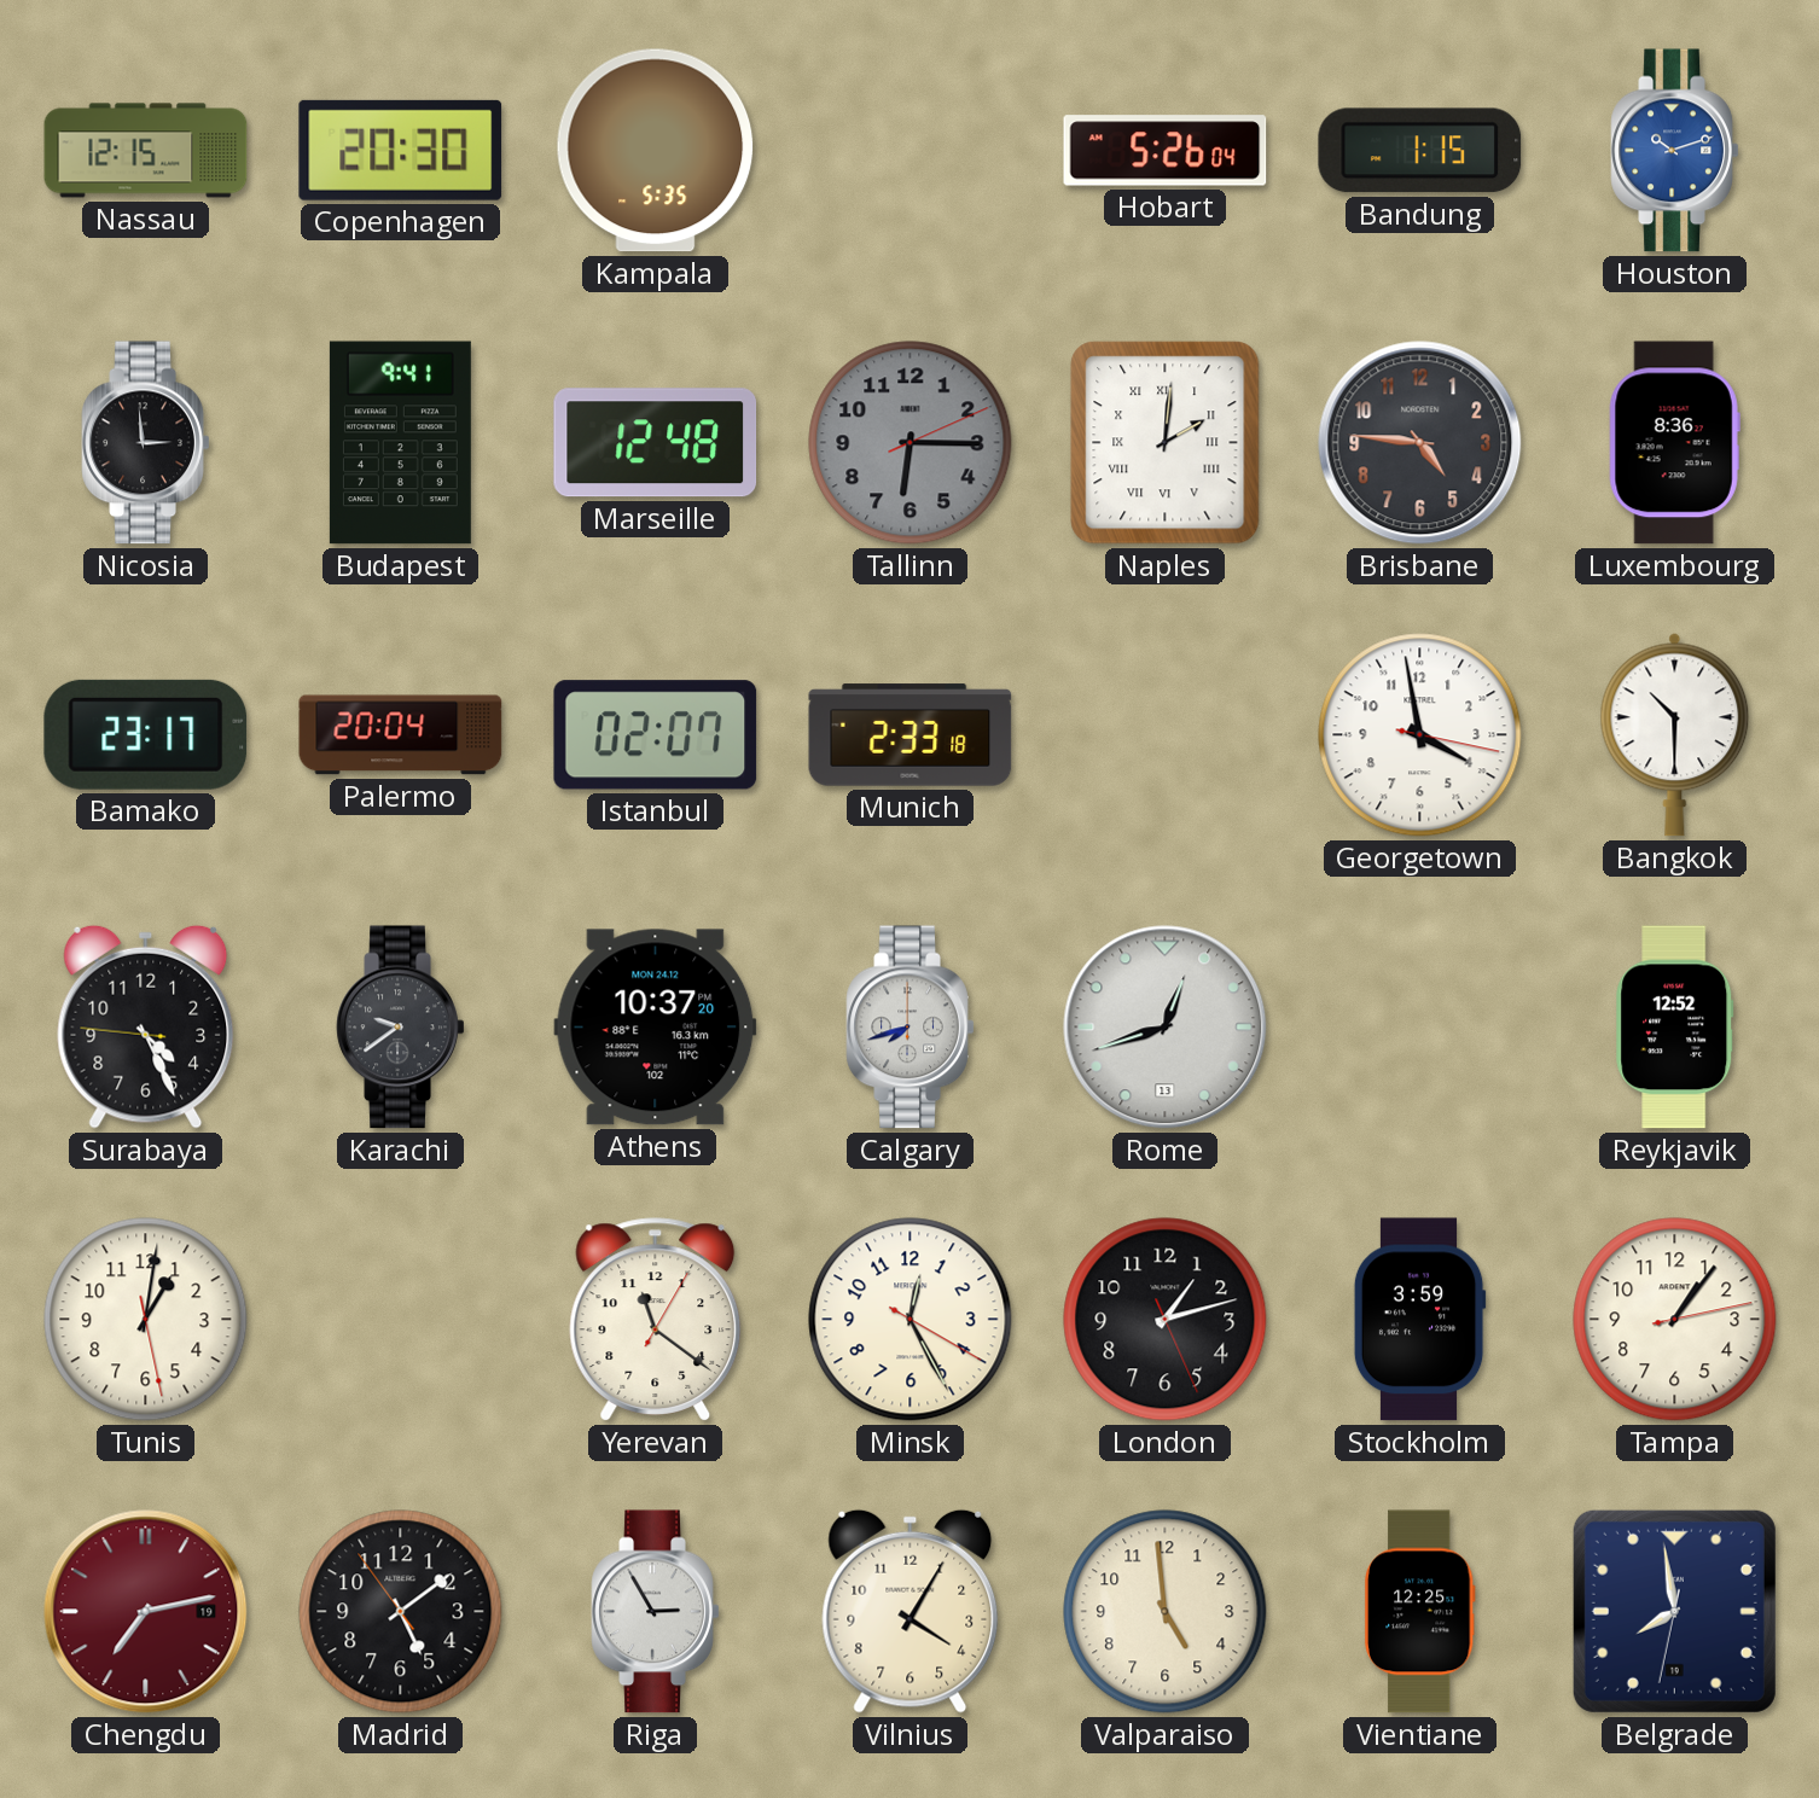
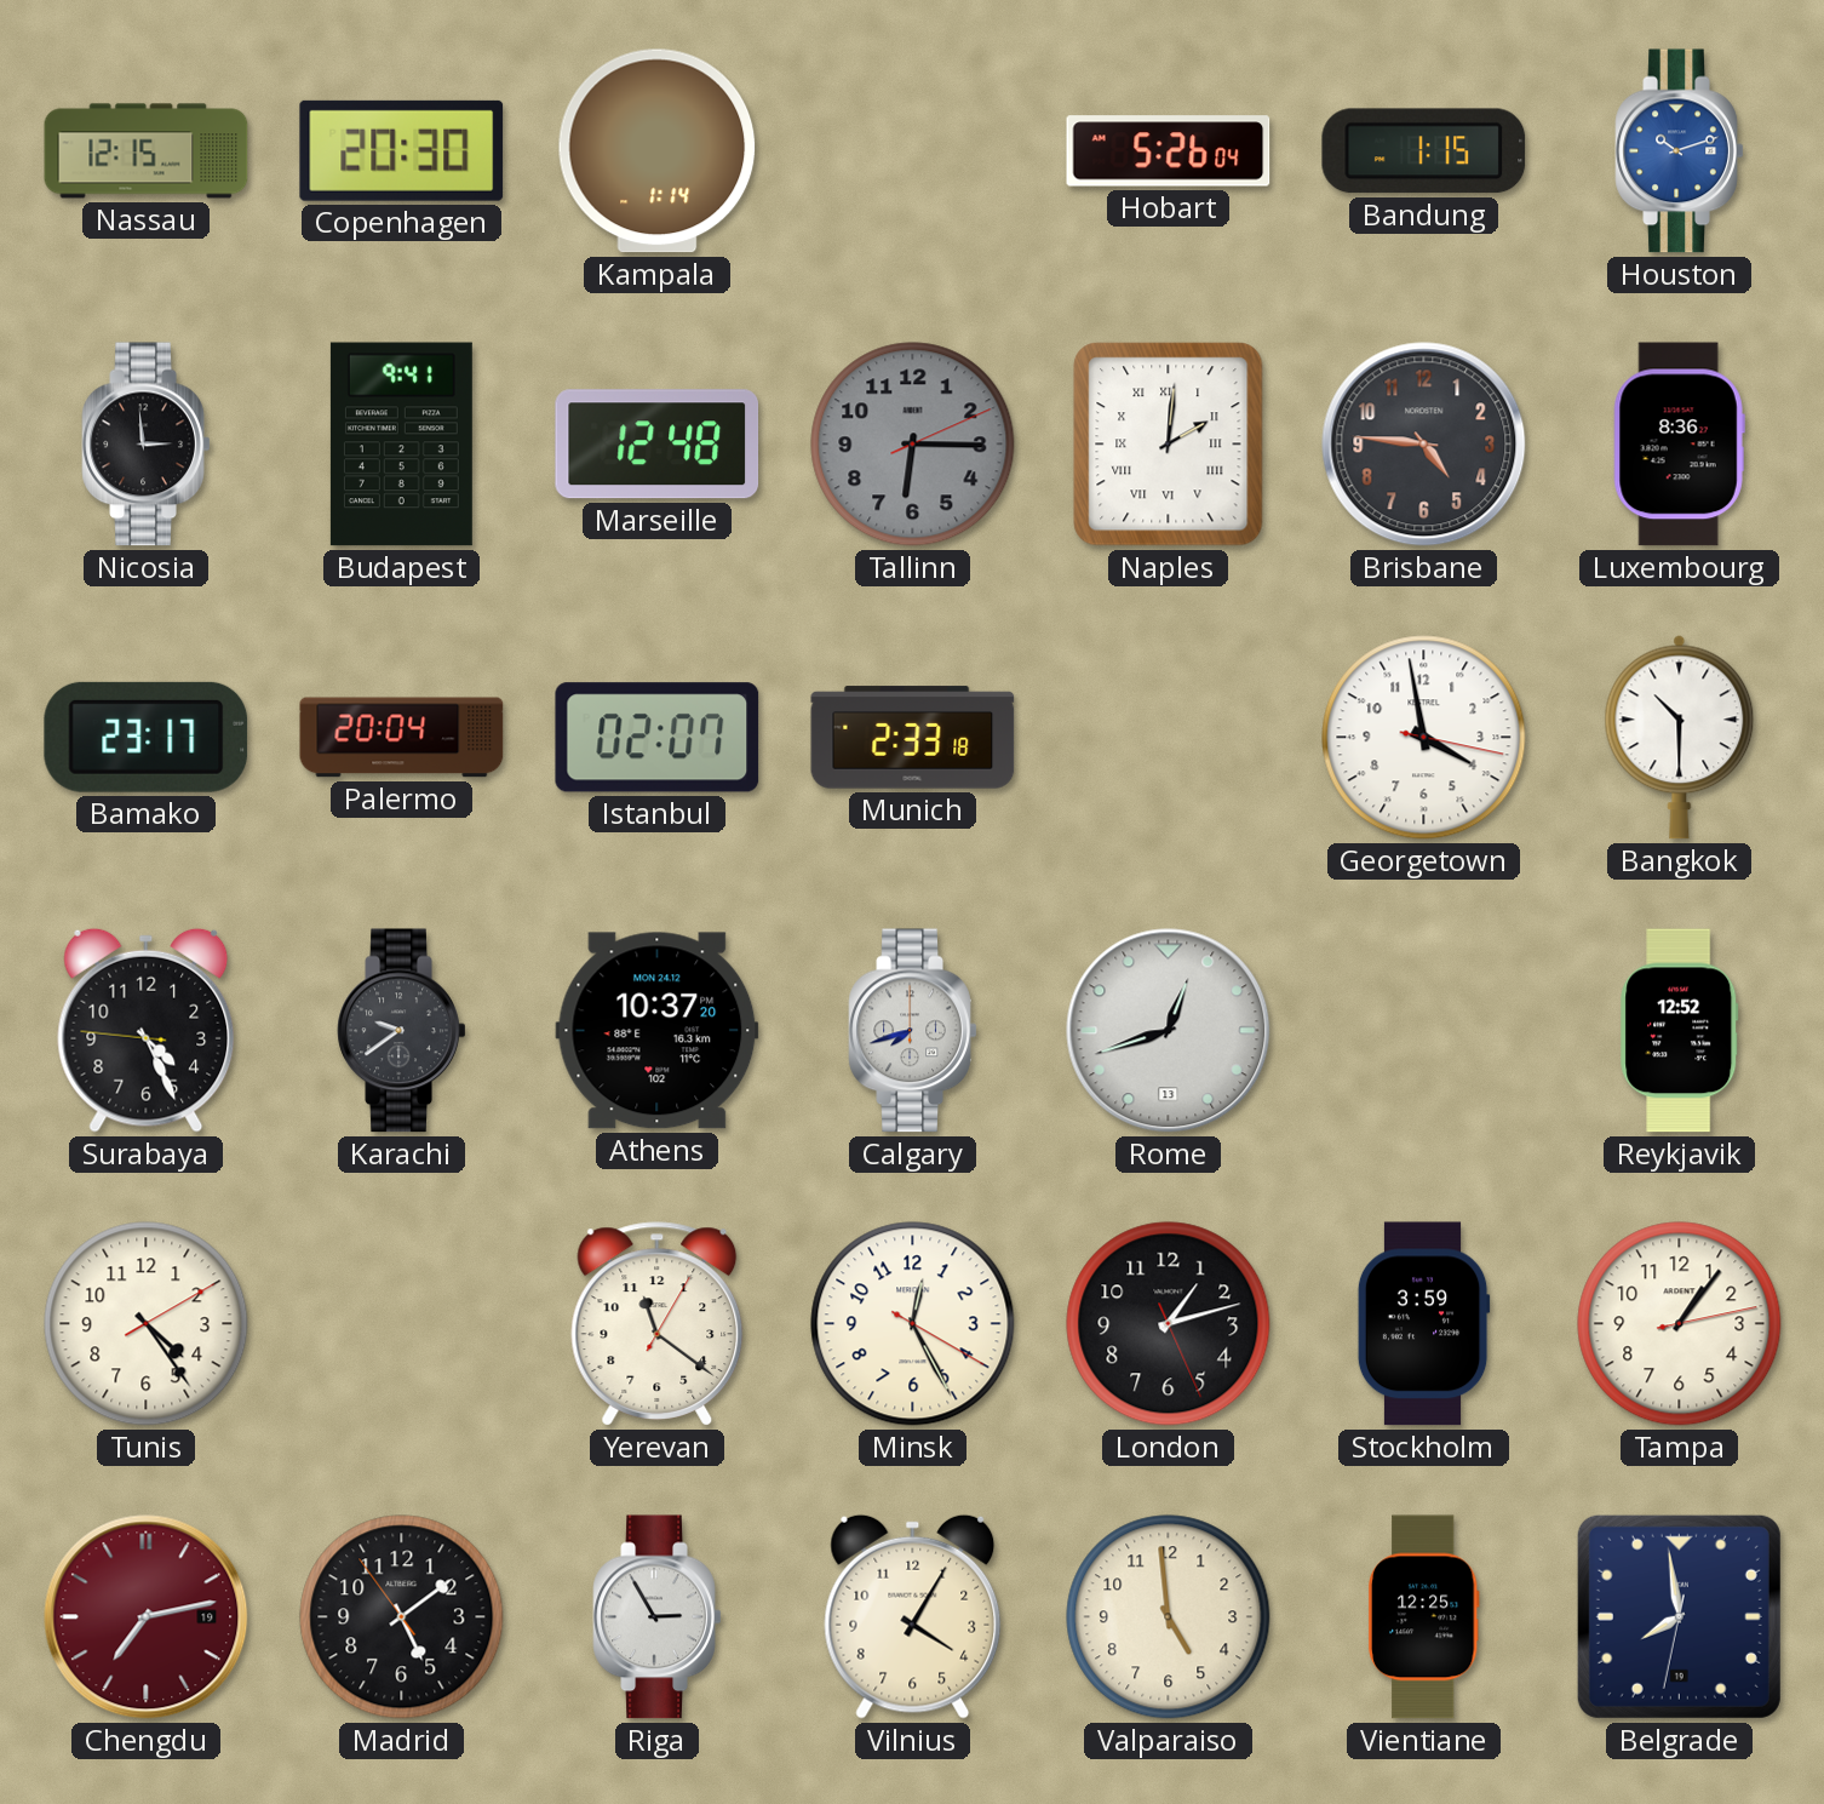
Kampala: 5:35 -> 1:14 (658, 151)
Tunis: 1:01 -> 4:24 (147, 1324)
